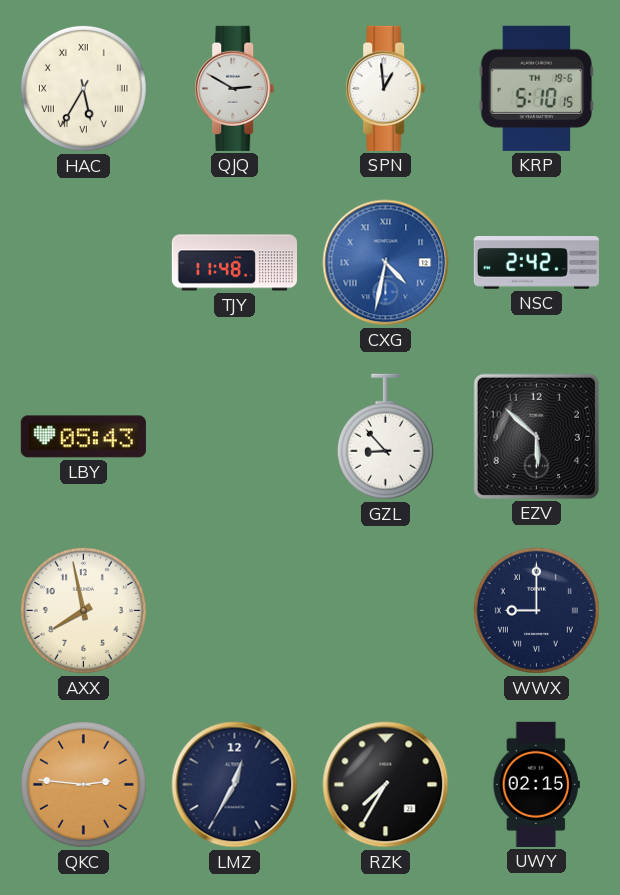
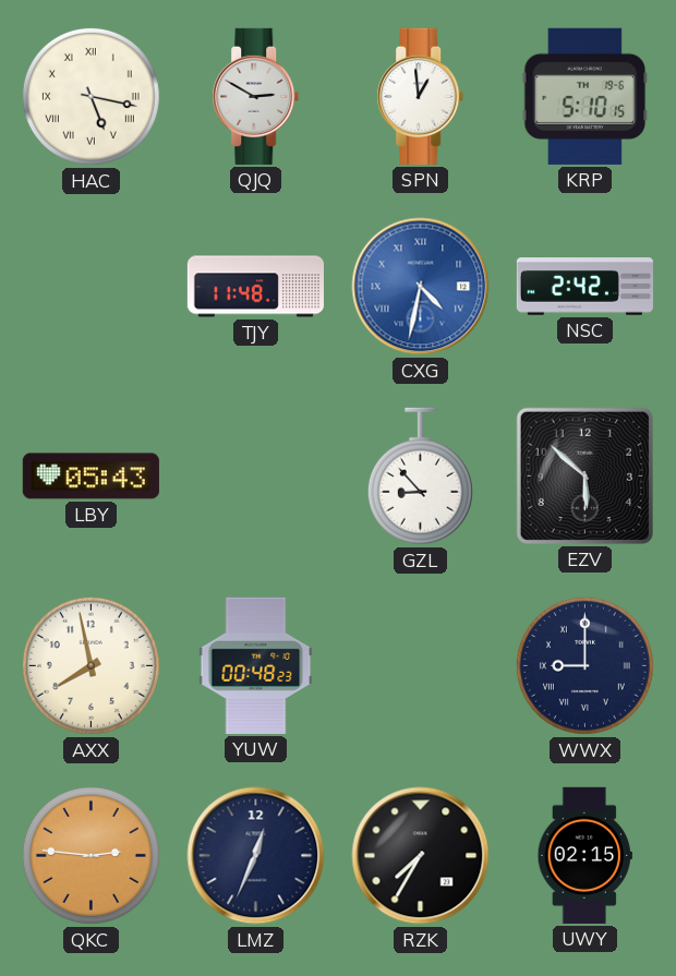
HAC: 5:35 -> 5:17 (90, 96)
YUW: none -> 00:48 (256, 665)
LMZ: 12:35 -> 12:34 (256, 856)
